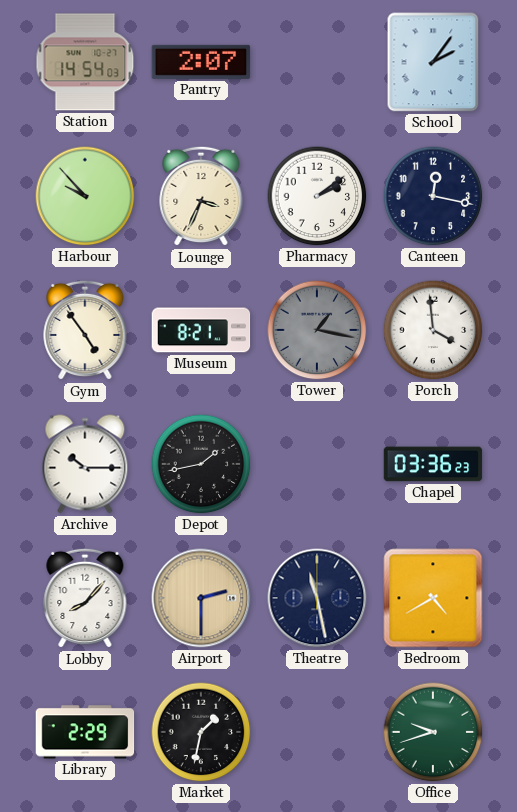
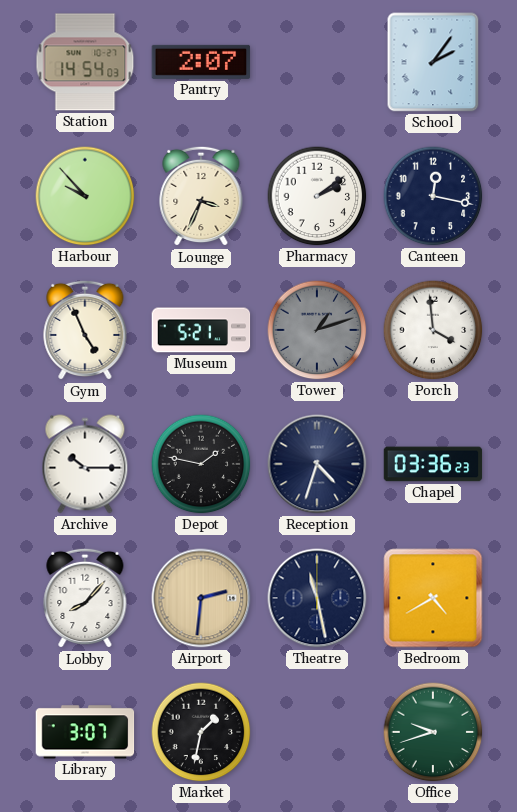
Gym: 4:54 -> 4:56 (85, 330)
Museum: 8:21 -> 5:21 (201, 330)
Tower: 1:17 -> 1:12 (317, 330)
Depot: 1:43 -> 1:47 (201, 464)
Reception: none -> 4:33 (317, 464)
Airport: 2:30 -> 2:31 (201, 598)
Library: 2:29 -> 3:07 (85, 732)
